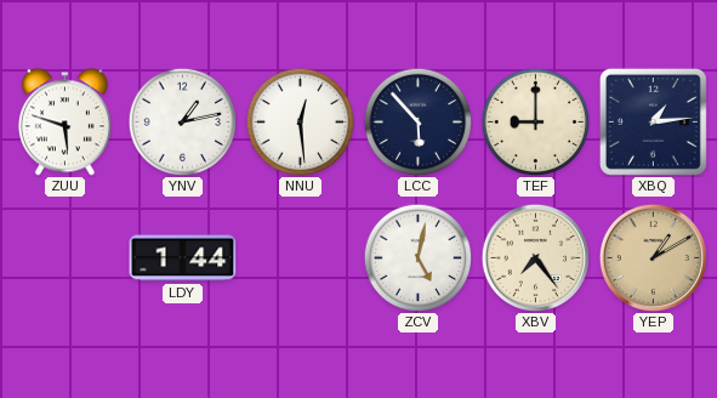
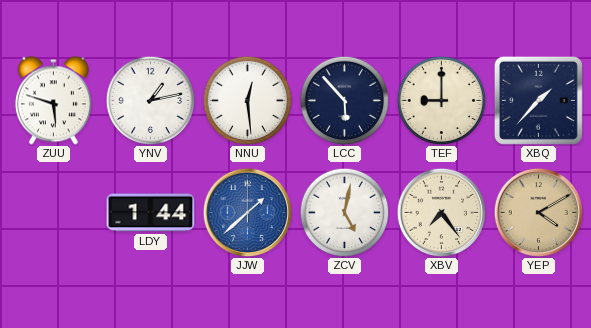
XBQ: 1:14 -> 1:37 (538, 100)
JJW: none -> 1:38 (247, 212)
YEP: 1:10 -> 4:10 (538, 212)
